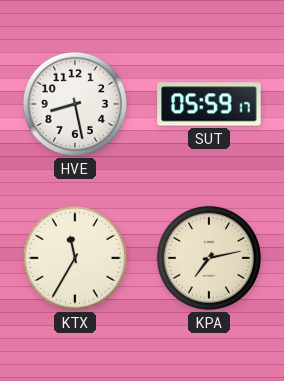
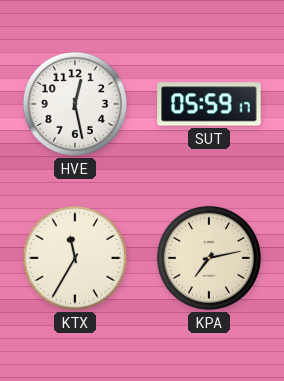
HVE: 8:28 -> 12:28 (75, 104)
